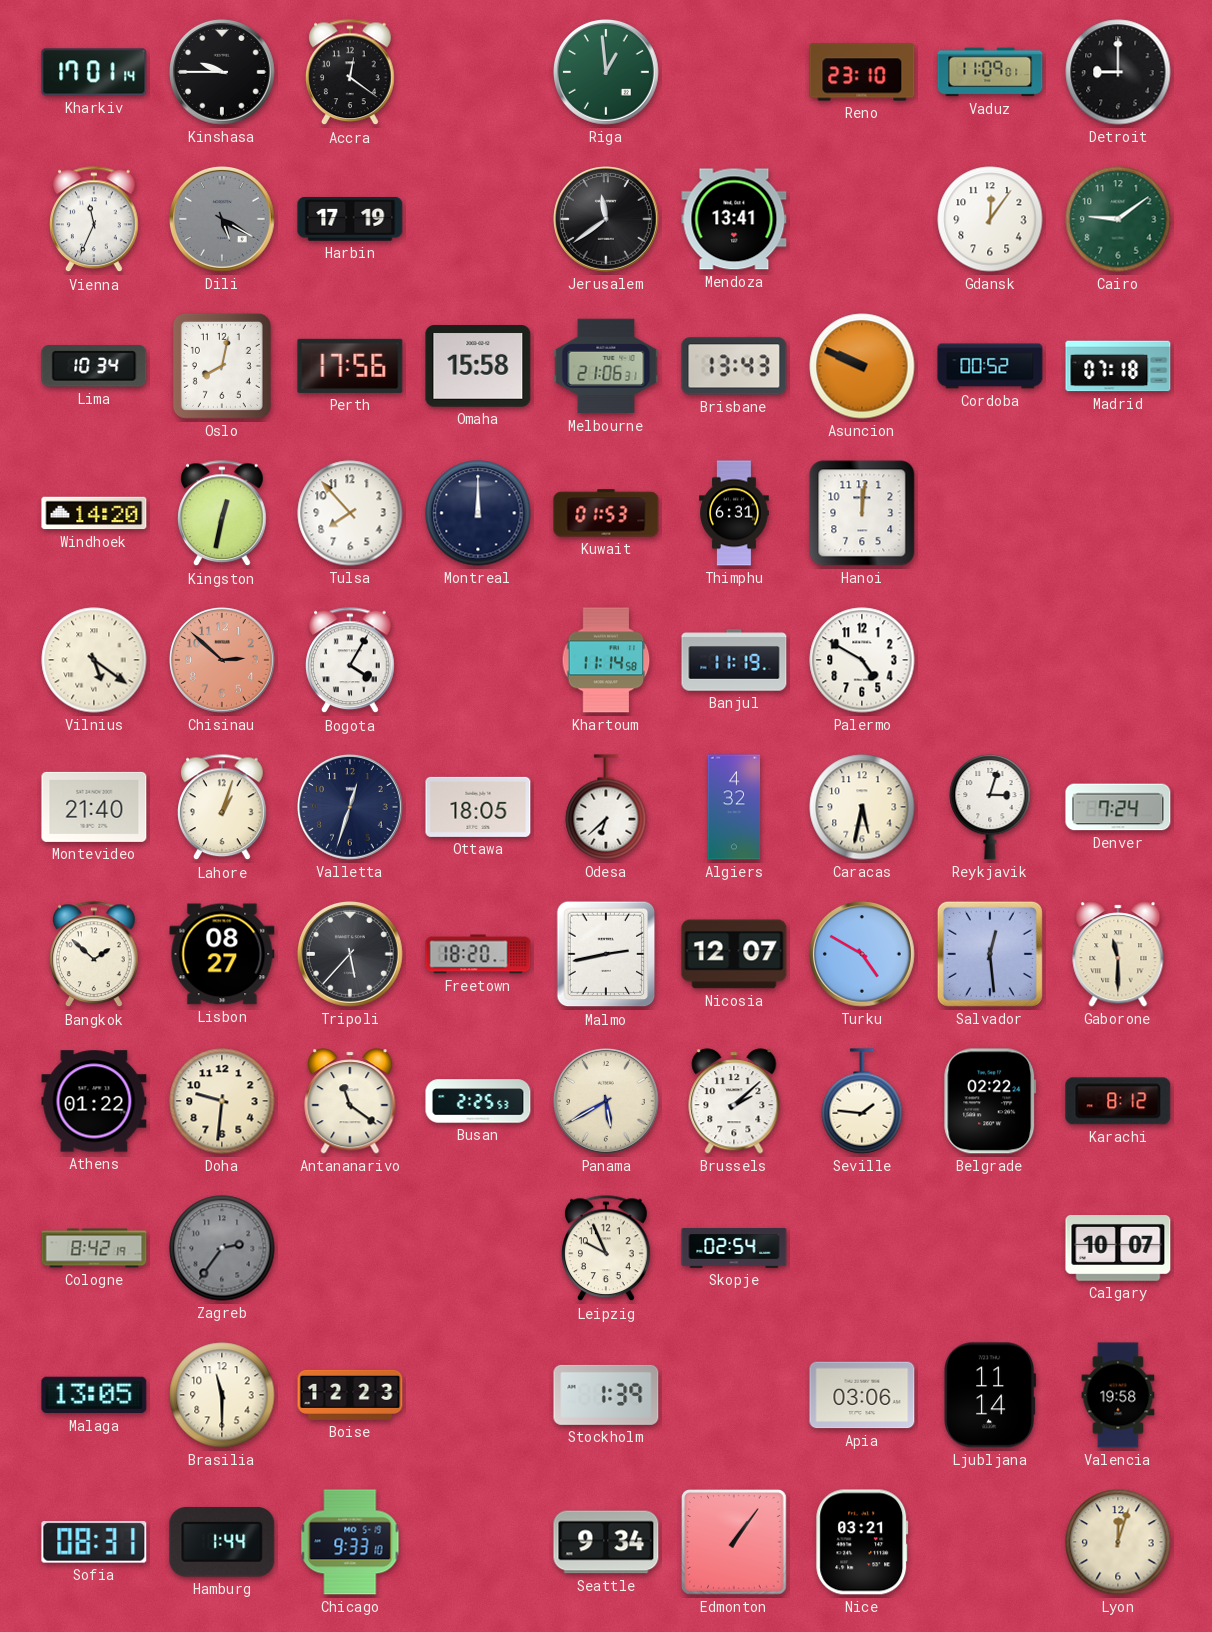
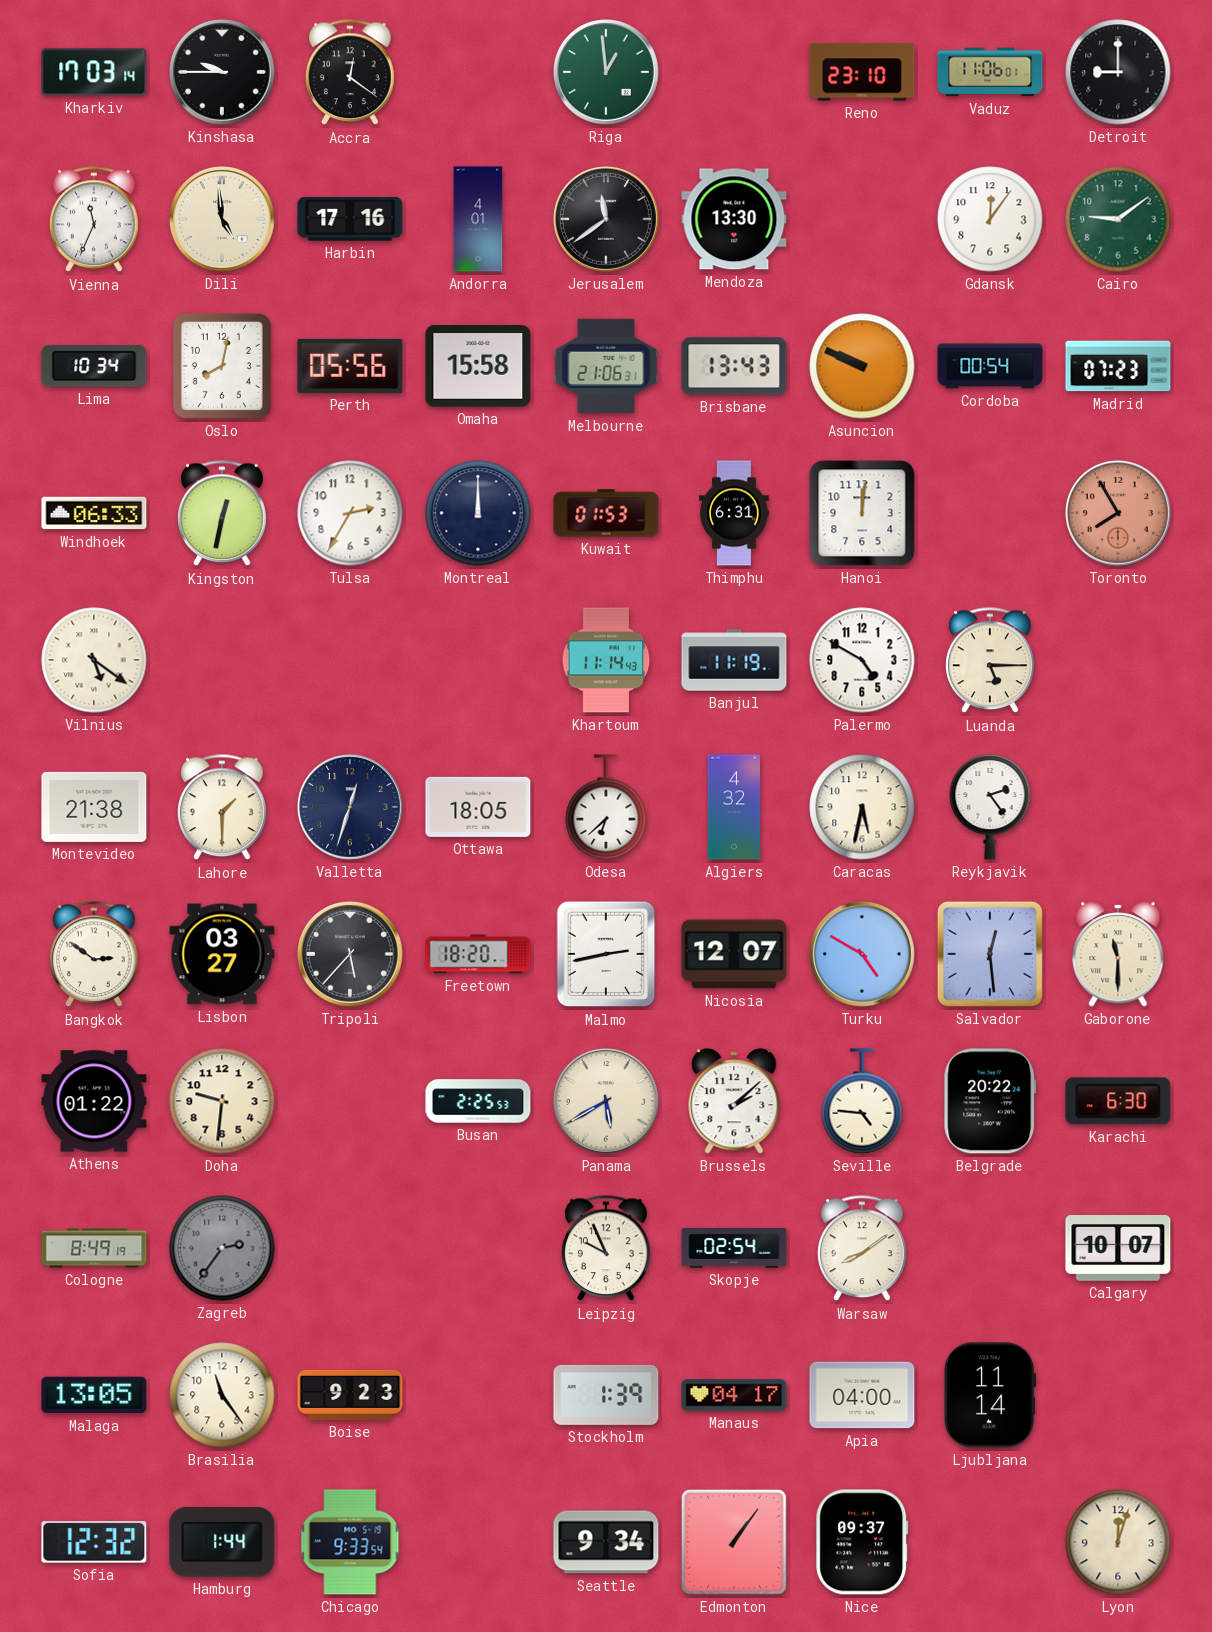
Kharkiv: 17:01 -> 17:03 (94, 72)
Vaduz: 11:09 -> 11:06 (990, 72)
Dili: 5:20 -> 4:59 (223, 220)
Dili dial: grey -> cream (223, 220)
Harbin: 17:19 -> 17:16 (350, 219)
Andorra: none -> 4:01 (478, 219)
Mendoza: 13:41 -> 13:30 (734, 219)
Perth: 17:56 -> 05:56 (350, 366)
Cordoba: 00:52 -> 00:54 (990, 366)
Madrid: 07:18 -> 07:23 (1118, 366)
Windhoek: 14:20 -> 06:33 (94, 513)
Tulsa: 7:53 -> 2:35 (350, 513)
Toronto: none -> 7:55 (1119, 514)
Chisinau: 2:52 -> none (223, 661)
Bogota: 4:05 -> none (351, 661)
Khartoum: 11:14:58 -> 11:14:43 (606, 660)
Luanda: none -> 5:15 (991, 661)
Montevideo: 21:40 -> 21:38 (94, 807)
Lahore: 1:03 -> 1:30 (223, 808)
Reykjavik: 3:03 -> 2:24 (990, 807)
Denver: 7:24 -> none (1118, 807)
Bangkok: 1:52 -> 2:51 (95, 955)
Lisbon: 08:27 -> 03:27 (222, 954)
Antananarivo: 11:21 -> none (350, 1101)
Seville: 1:46 -> 4:46 (862, 1101)
Belgrade: 02:22 -> 20:22 (990, 1101)
Karachi: 8:12 -> 6:30 (1118, 1101)
Cologne: 8:42 -> 8:49 (94, 1248)
Warsaw: none -> 8:09 (863, 1249)
Brasilia: 11:30 -> 11:24 (222, 1395)
Boise: 12:23 -> 9:23 (350, 1395)
Manaus: none -> 04:17 (734, 1395)
Apia: 03:06 -> 04:00 (862, 1395)
Valencia: 19:58 -> none (1118, 1395)
Sofia: 08:31 -> 12:32 (94, 1542)
Chicago: 9:33:10 -> 9:33:54 (350, 1542)
Nice: 03:21 -> 09:37 (862, 1542)
